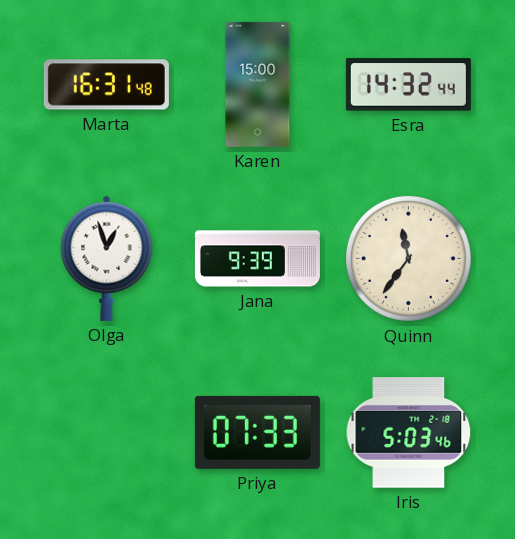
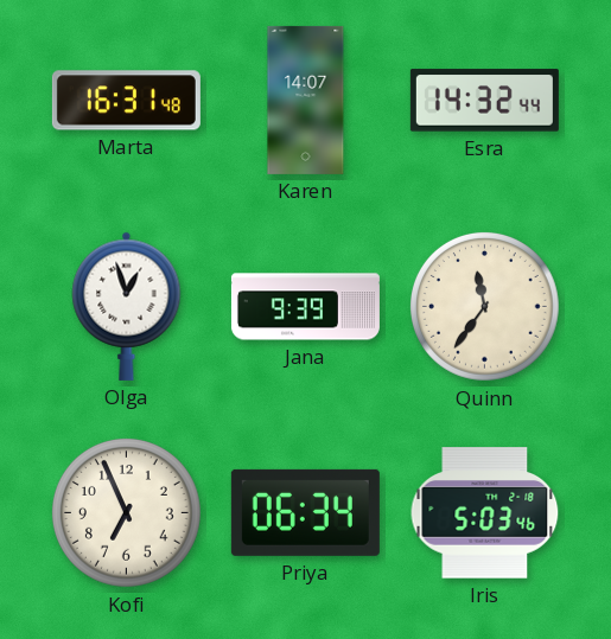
Karen: 15:00 -> 14:07 (306, 100)
Kofi: none -> 6:56 (127, 512)
Priya: 07:33 -> 06:34 (305, 512)
